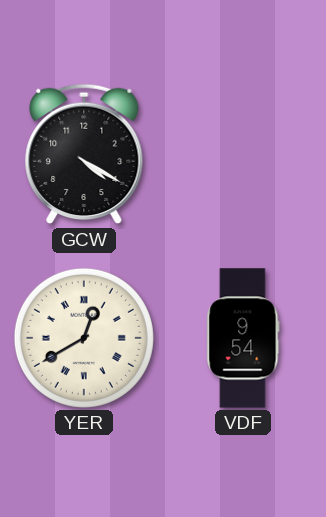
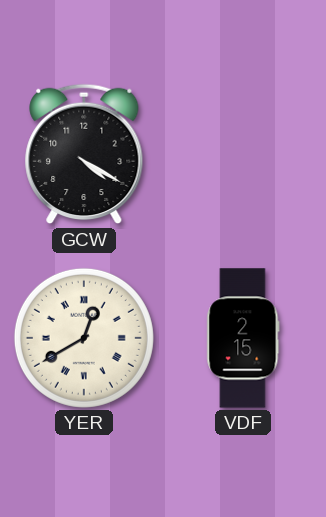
VDF: 9:54 -> 2:15 (243, 338)
